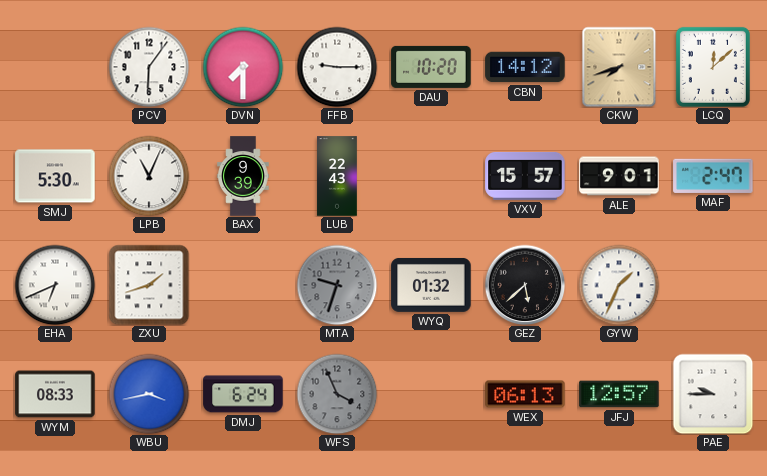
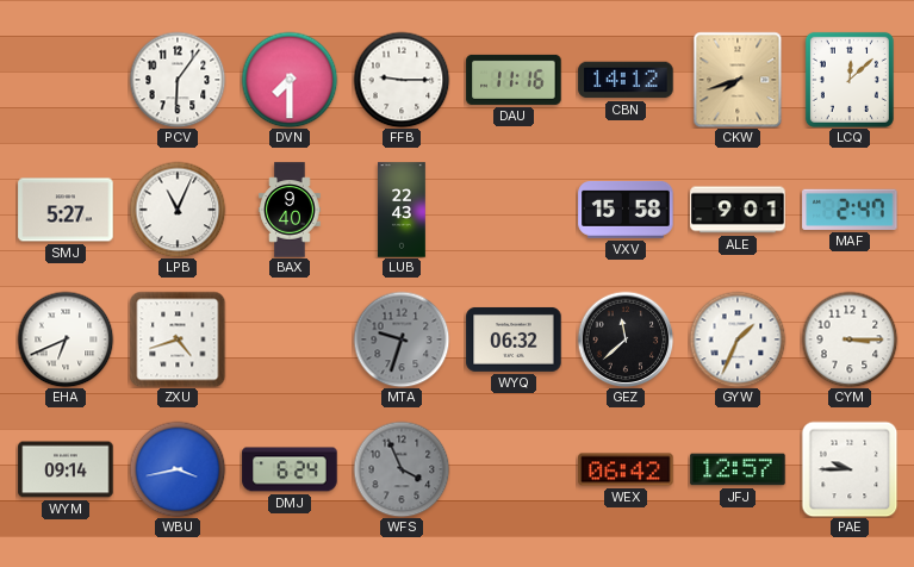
DAU: 10:20 -> 11:16 (514, 80)
SMJ: 5:30 -> 5:27 (66, 210)
BAX: 9:39 -> 9:40 (290, 210)
VXV: 15:57 -> 15:58 (626, 210)
ZXU: 1:42 -> 4:42 (178, 339)
WYQ: 01:32 -> 06:32 (514, 339)
GEZ: 5:38 -> 11:38 (626, 339)
CYM: none -> 3:15 (850, 339)
WYM: 08:33 -> 09:14 (66, 469)
WEX: 06:13 -> 06:42 (626, 469)
